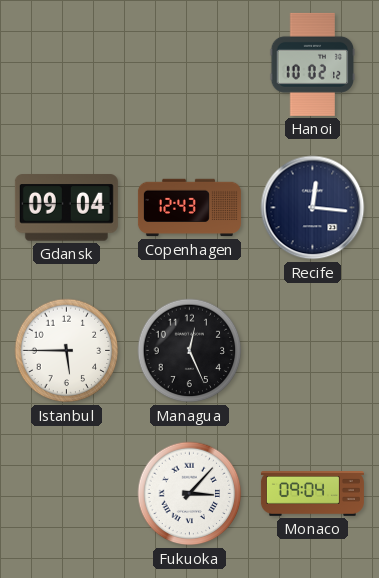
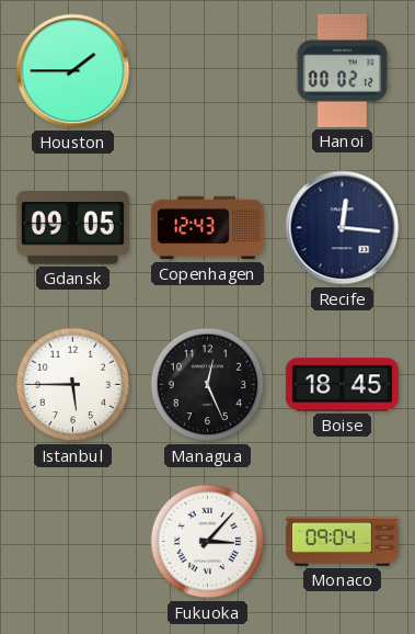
Houston: none -> 1:45 (73, 71)
Hanoi: 10:02 -> 00:02 (343, 70)
Gdansk: 09:04 -> 09:05 (72, 228)
Boise: none -> 18:45 (342, 385)
